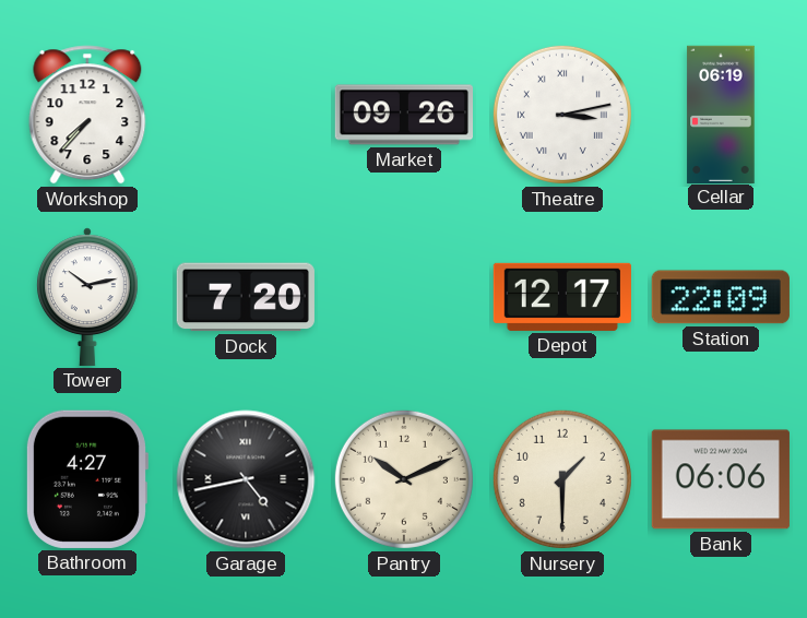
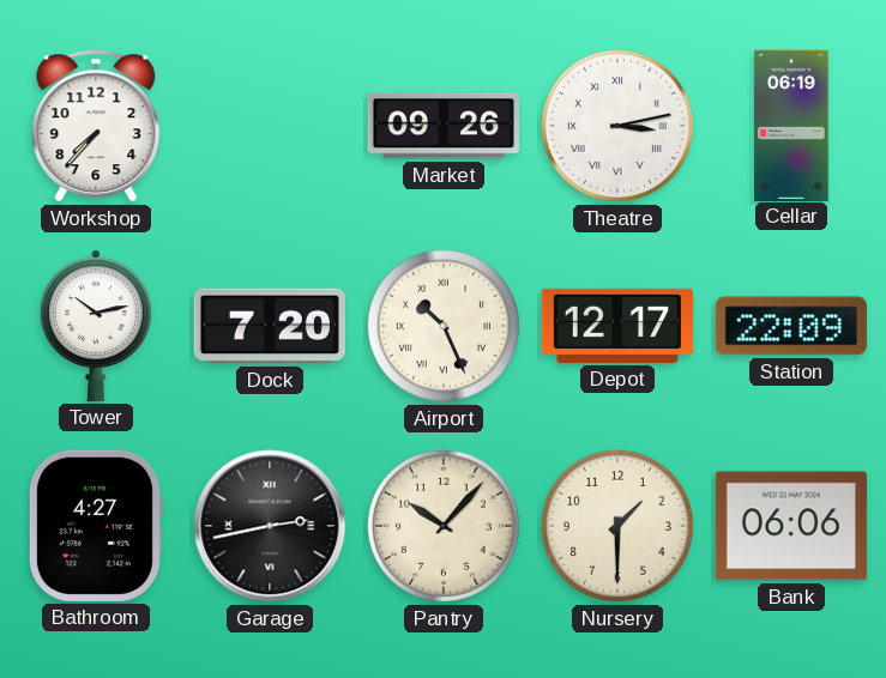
Airport: none -> 10:26 (444, 326)
Garage: 4:43 -> 2:43 (270, 526)
Pantry: 10:11 -> 10:07 (444, 526)
